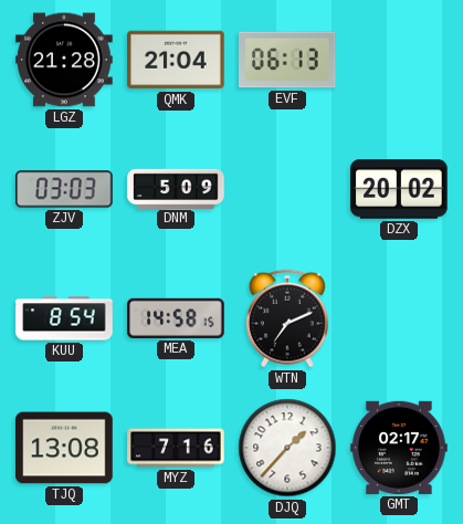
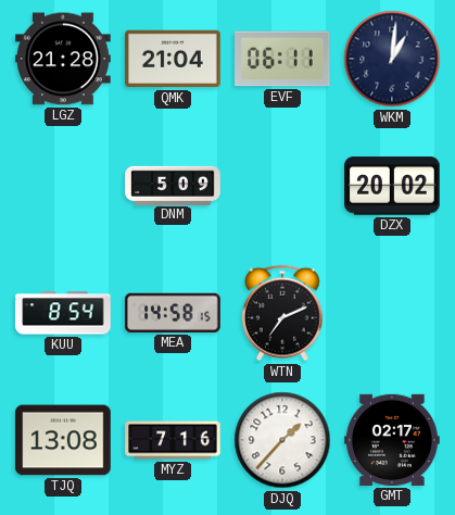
EVF: 06:13 -> 06:11 (283, 59)
WKM: none -> 1:01 (392, 59)
ZJV: 03:03 -> none (64, 189)
